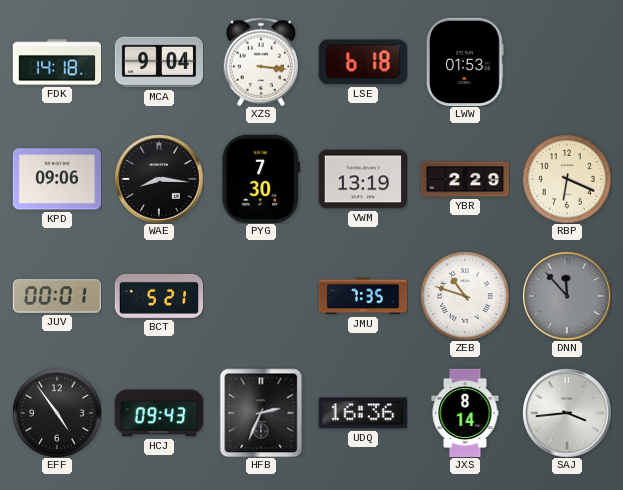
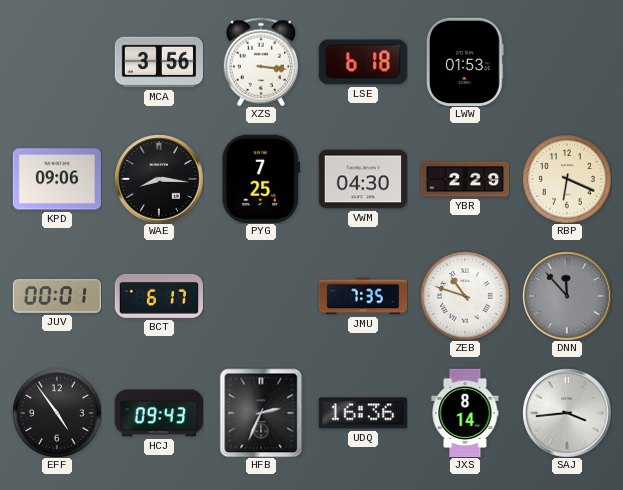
FDK: 14:18 -> none (57, 62)
MCA: 9:04 -> 3:56 (159, 62)
PYG: 7:30 -> 7:25 (261, 179)
VWM: 13:19 -> 04:30 (362, 179)
BCT: 5:21 -> 6:17 (158, 296)
